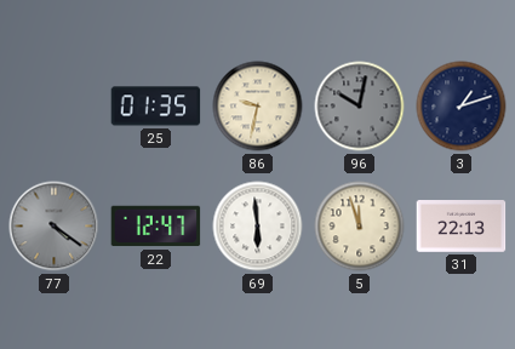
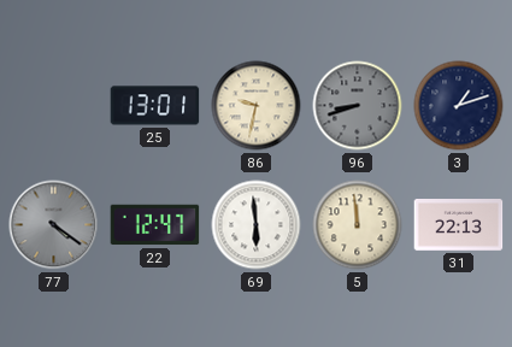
25: 01:35 -> 13:01 (155, 106)
96: 10:02 -> 8:42 (358, 106)
5: 11:57 -> 11:59 (358, 225)
